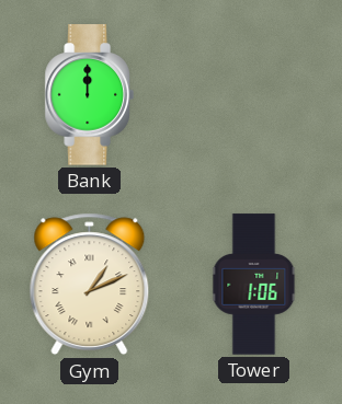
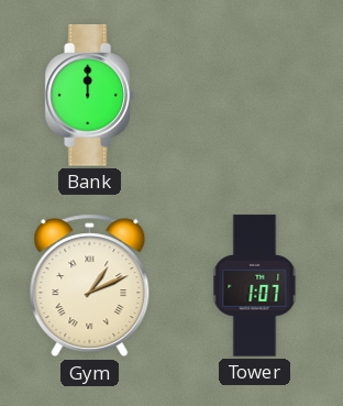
Tower: 1:06 -> 1:07 (255, 286)
